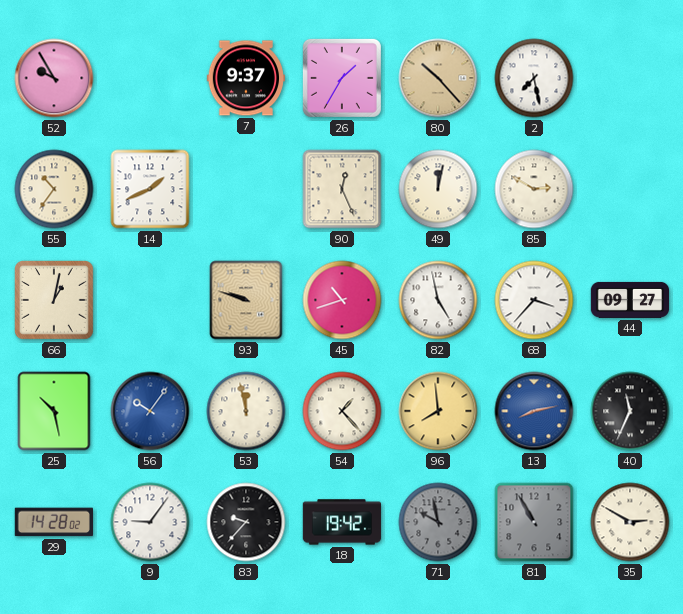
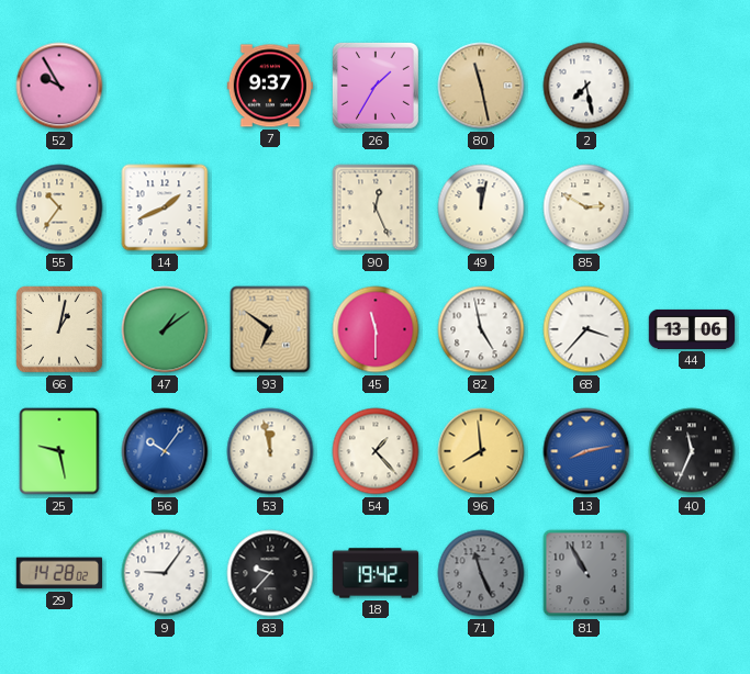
80: 10:23 -> 11:28 (481, 86)
47: none -> 1:09 (165, 329)
93: 9:48 -> 6:51 (270, 329)
45: 10:42 -> 11:30 (376, 329)
44: 09:27 -> 13:06 (692, 329)
25: 10:28 -> 9:28 (59, 451)
71: 9:58 -> 11:26 (481, 573)
35: 2:50 -> none (630, 522)
